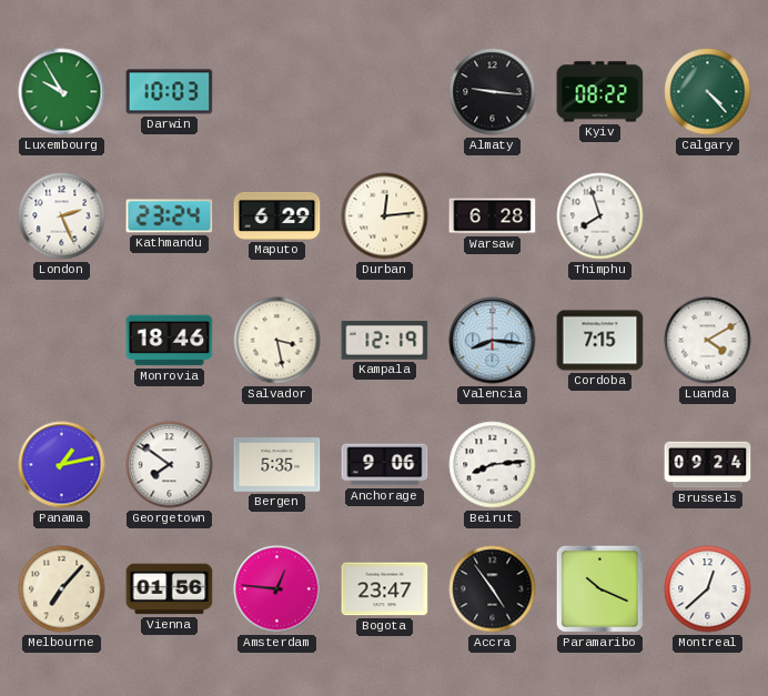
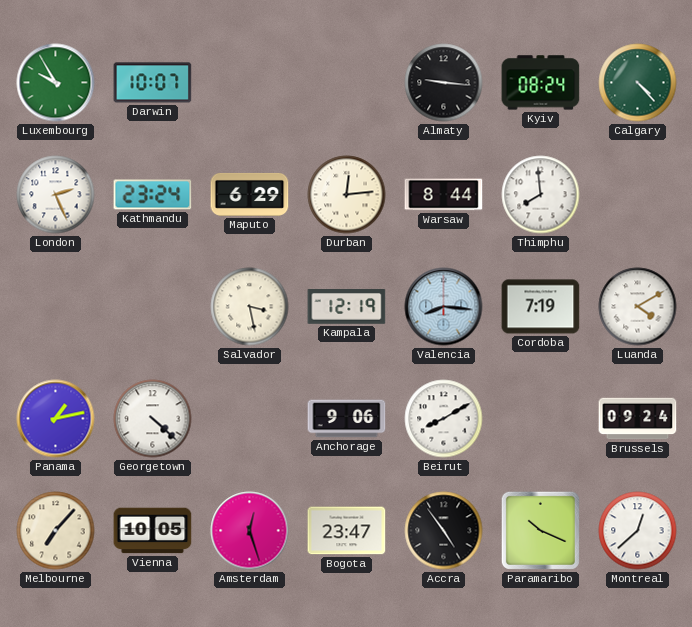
Darwin: 10:03 -> 10:07 (153, 83)
Kyiv: 08:22 -> 08:24 (541, 83)
Warsaw: 6:28 -> 8:44 (444, 195)
Thimphu: 7:57 -> 7:59 (541, 195)
Monrovia: 18:46 -> none (170, 341)
Cordoba: 7:15 -> 7:19 (541, 307)
Georgetown: 7:51 -> 4:22 (153, 419)
Bergen: 5:35 -> none (277, 465)
Beirut: 8:14 -> 8:10 (444, 419)
Vienna: 01:56 -> 10:05 (153, 531)
Amsterdam: 12:46 -> 12:27 (250, 531)
